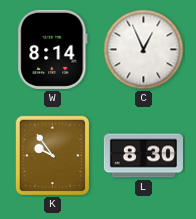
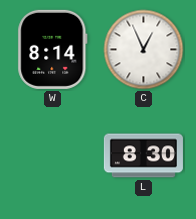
K: 9:54 -> none (53, 156)
